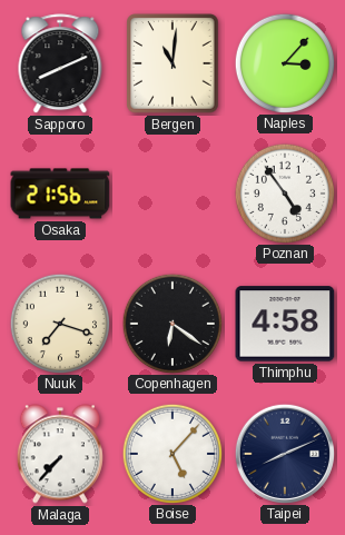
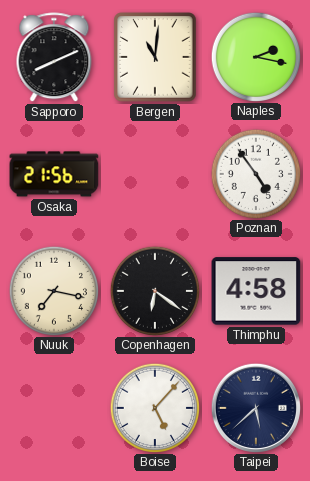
Naples: 3:07 -> 2:17 (255, 56)
Nuuk: 7:18 -> 7:17 (53, 290)
Malaga: 7:37 -> none (60, 454)
Taipei: 8:11 -> 5:38 (255, 407)
